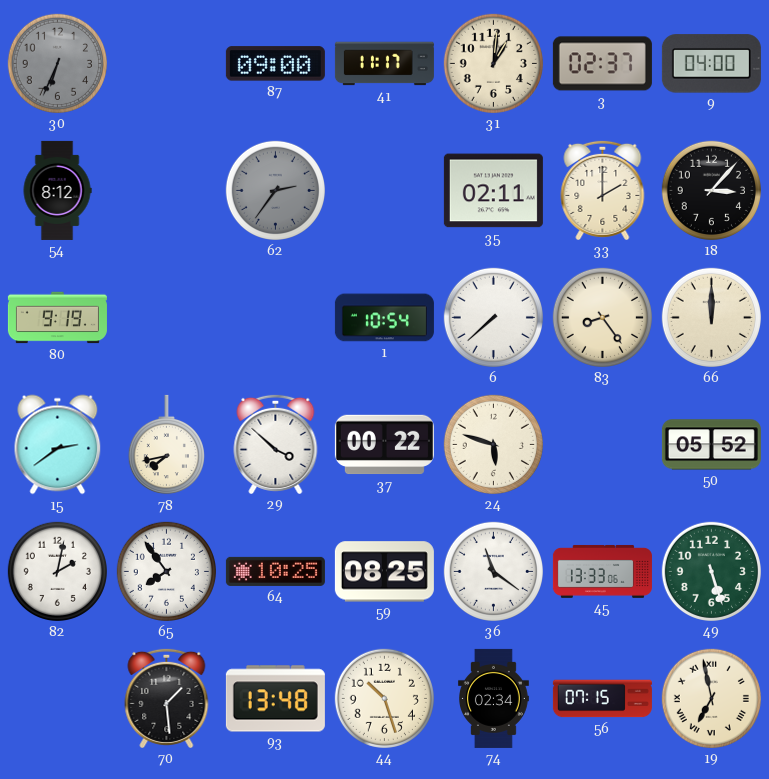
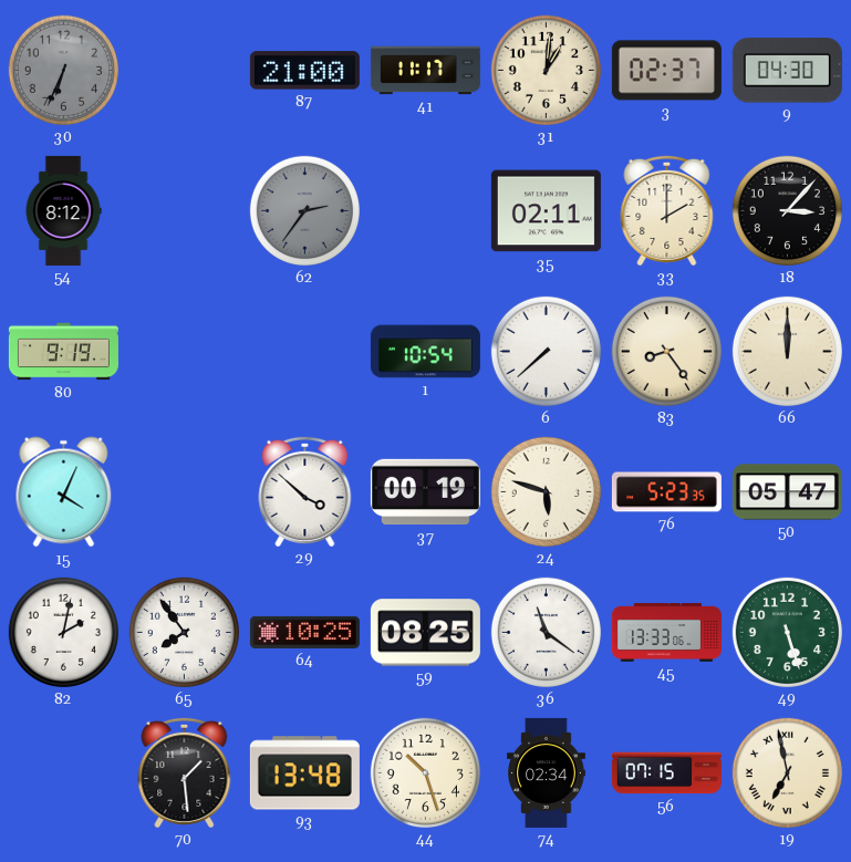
87: 09:00 -> 21:00 (304, 71)
9: 04:00 -> 04:30 (787, 71)
15: 2:39 -> 4:04 (64, 492)
78: 7:43 -> none (166, 445)
37: 00:22 -> 00:19 (425, 492)
76: none -> 5:23 (666, 492)
50: 05:52 -> 05:47 (787, 492)
